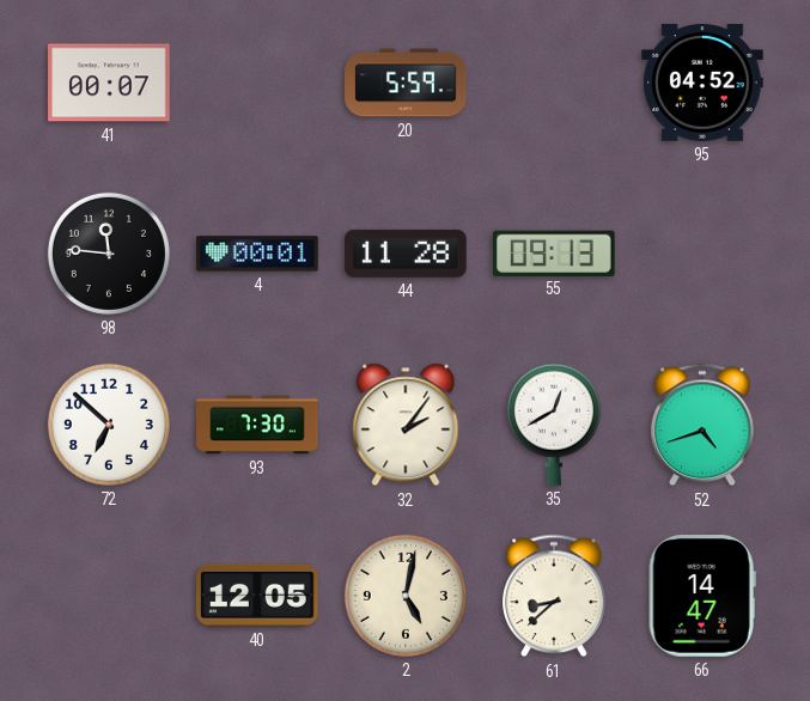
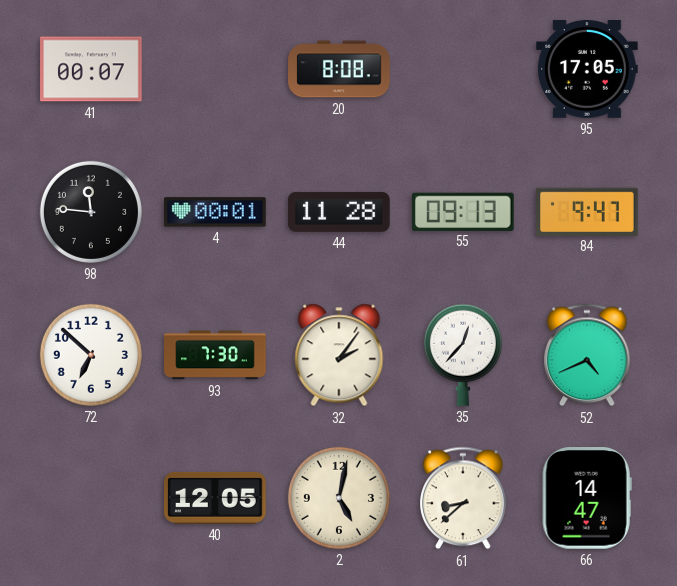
20: 5:59 -> 8:08 (339, 69)
95: 04:52 -> 17:05 (587, 70)
84: none -> 9:47 (587, 211)
35: 12:40 -> 12:37 (463, 355)
52: 4:42 -> 4:41 (587, 355)
